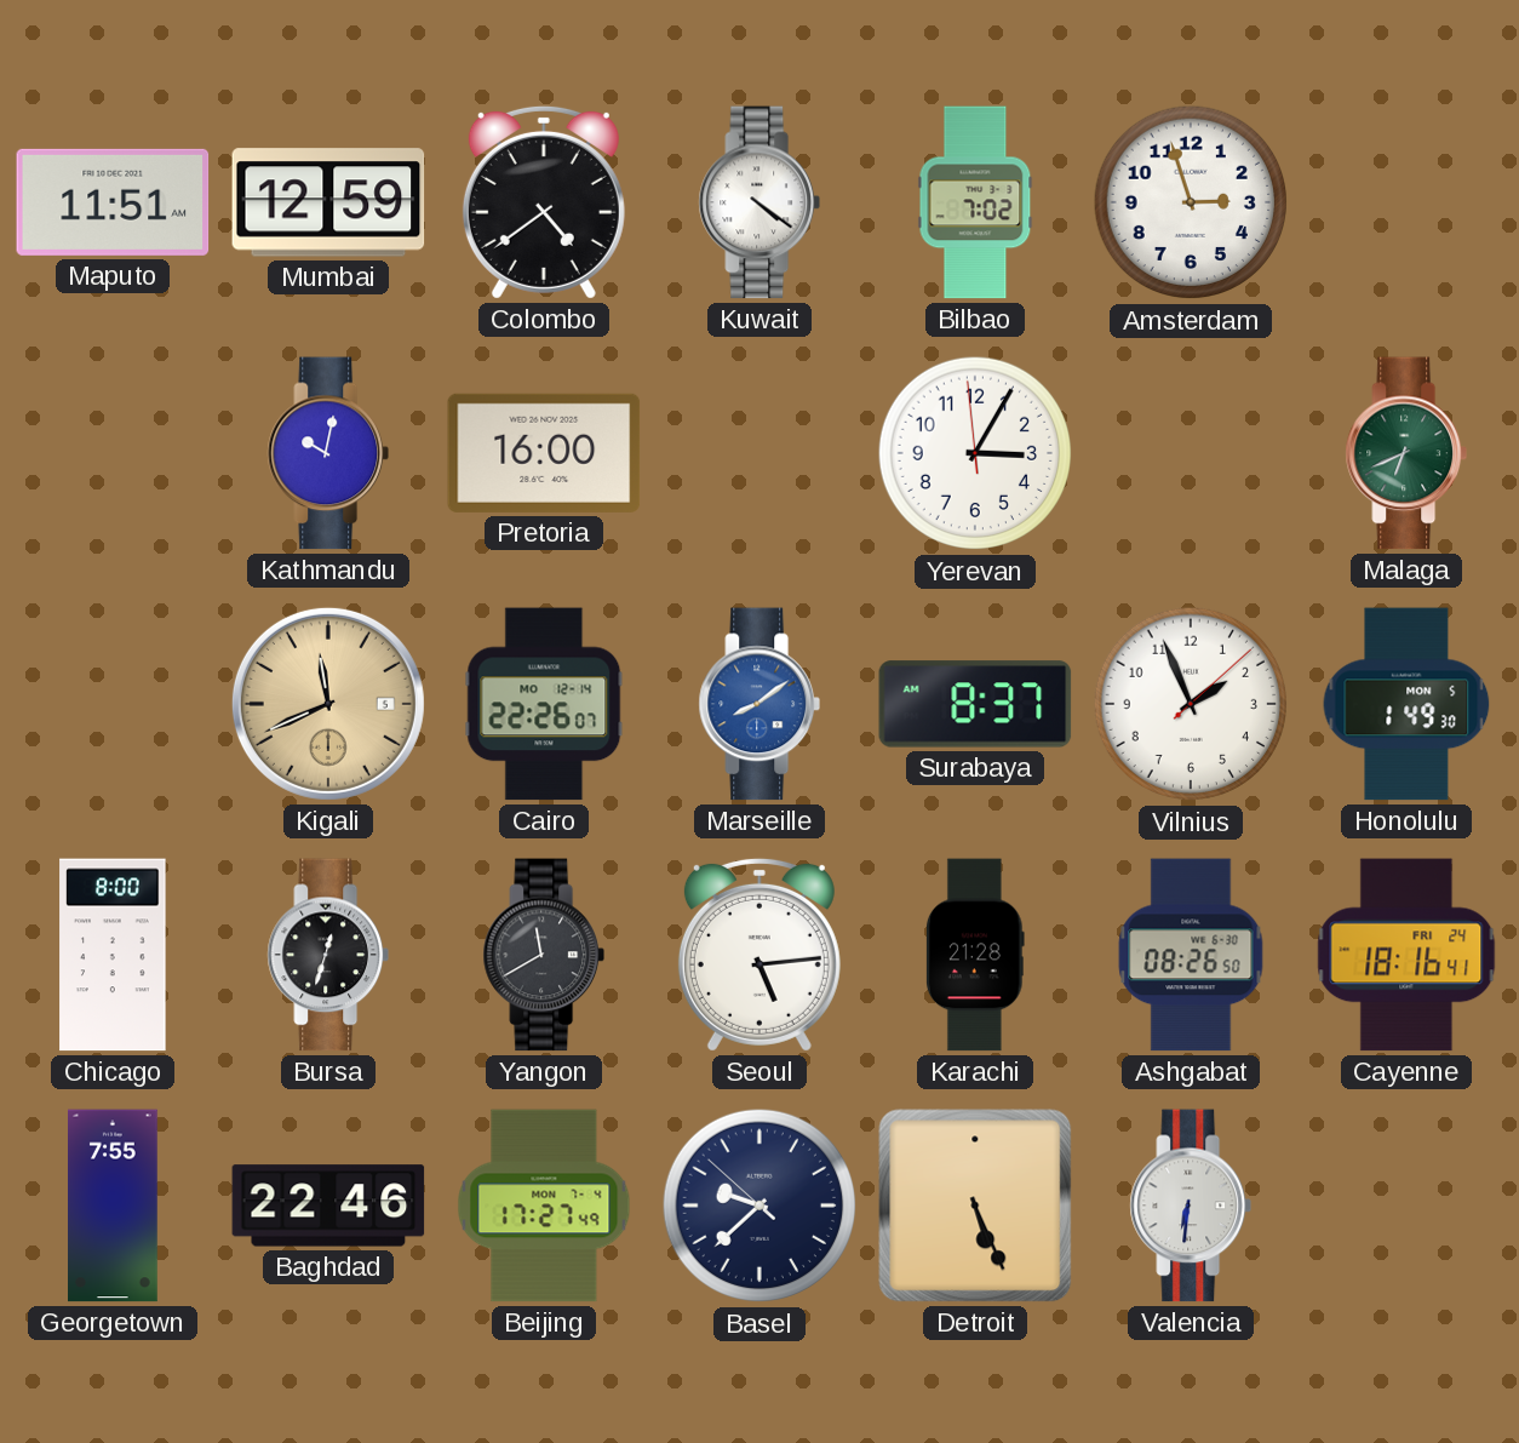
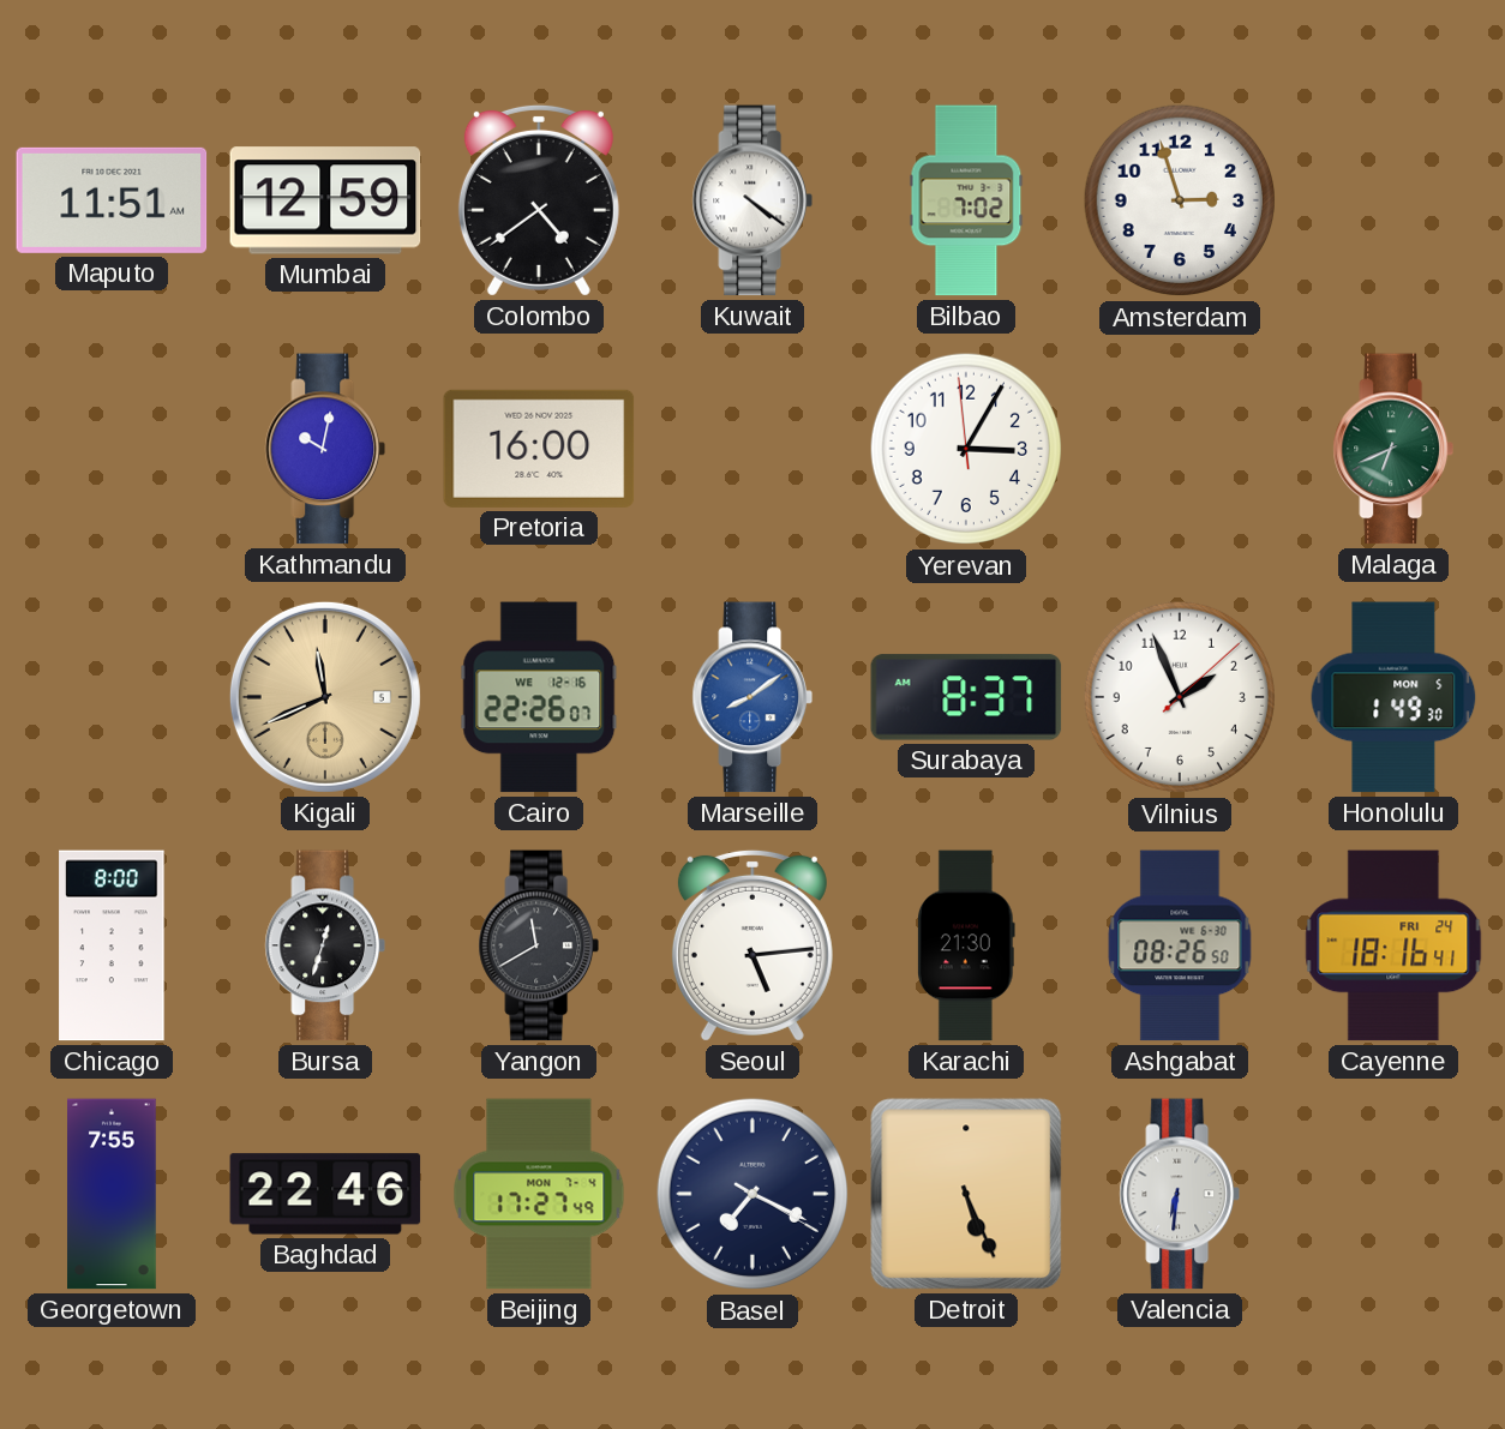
Cairo date: MO 12-14 -> WE 12-16 (539, 697)
Karachi: 21:28 -> 21:30 (966, 945)
Basel: 9:37 -> 7:19 (752, 1194)
